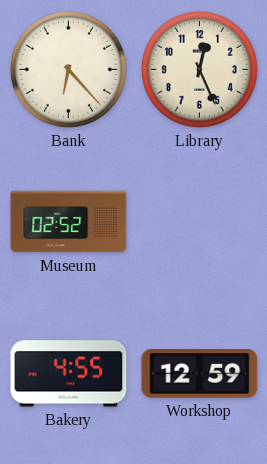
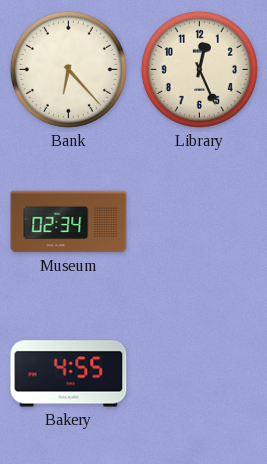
Museum: 02:52 -> 02:34 (69, 222)
Workshop: 12:59 -> none (200, 374)
